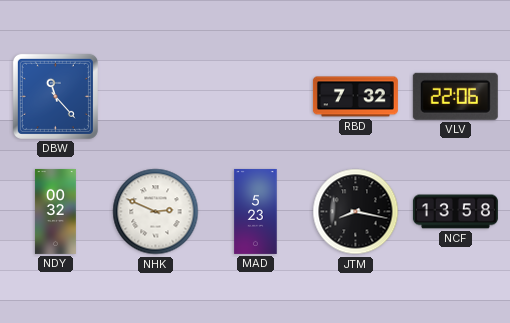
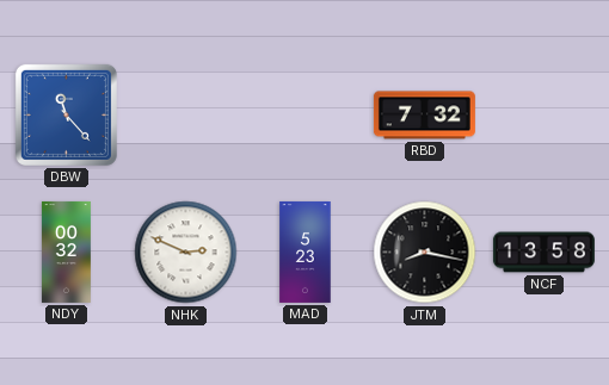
VLV: 22:06 -> none (455, 96)
